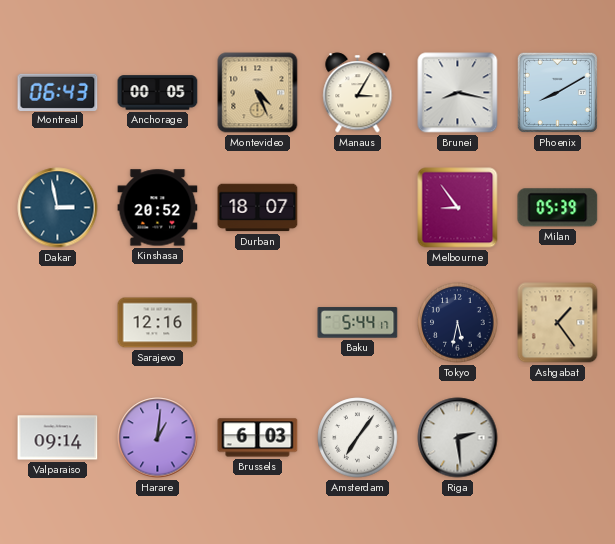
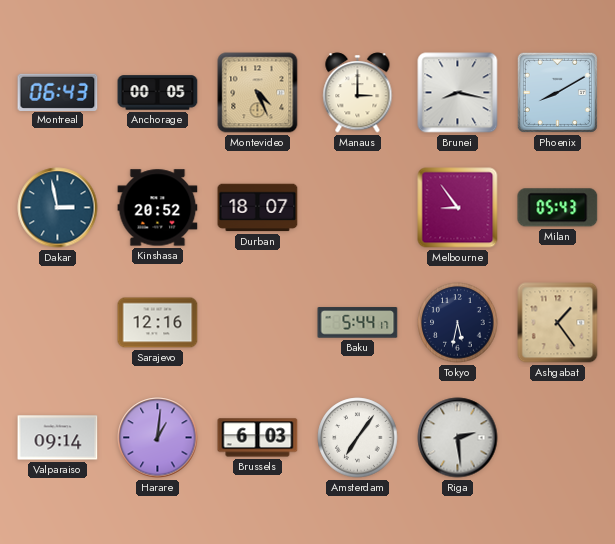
Manaus: 3:05 -> 3:00 (358, 93)
Milan: 05:39 -> 05:43 (558, 208)
